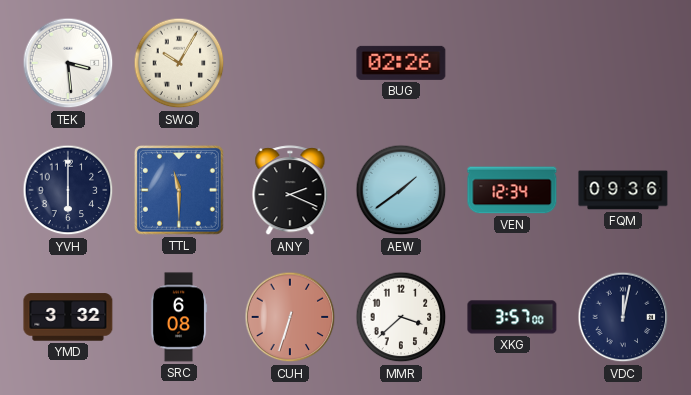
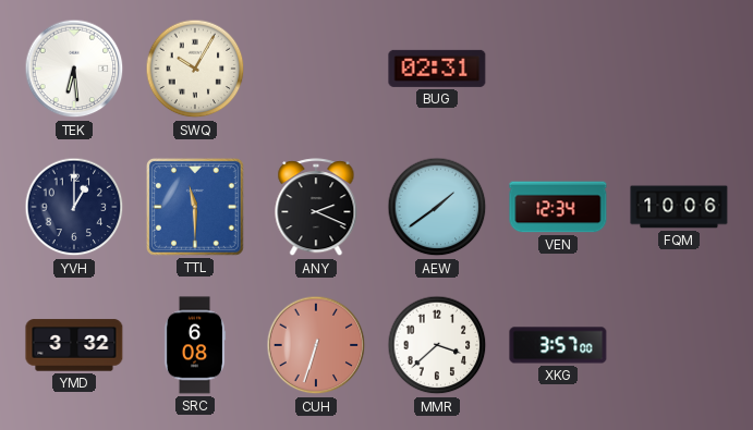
TEK: 3:29 -> 6:29 (74, 69)
BUG: 02:26 -> 02:31 (437, 69)
YVH: 6:00 -> 1:00 (74, 207)
FQM: 09:36 -> 10:06 (679, 207)
VDC: 12:02 -> none (623, 317)
